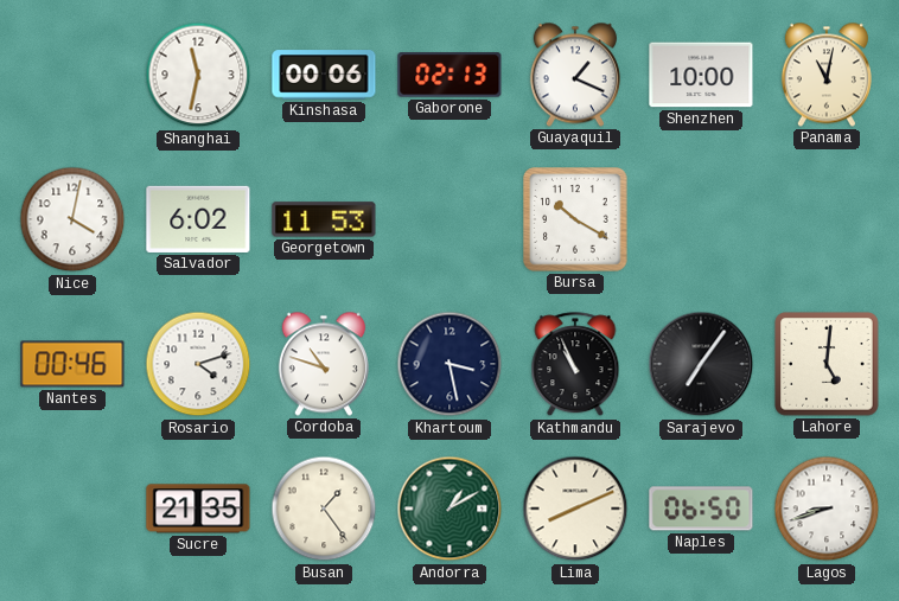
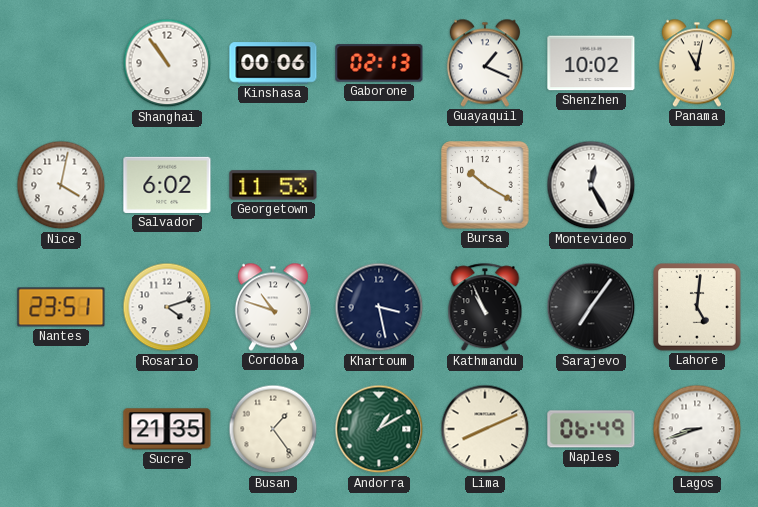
Shanghai: 11:32 -> 10:54 (167, 63)
Shenzhen: 10:00 -> 10:02 (591, 63)
Montevideo: none -> 12:25 (591, 185)
Nantes: 00:46 -> 23:51 (61, 307)
Naples: 06:50 -> 06:49 (591, 429)
